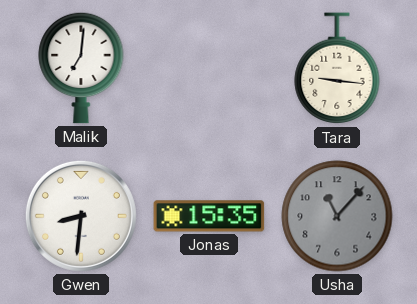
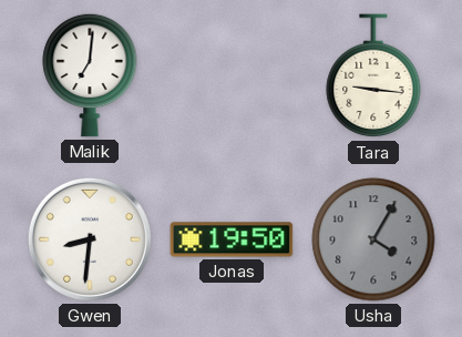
Jonas: 15:35 -> 19:50 (232, 239)
Usha: 11:07 -> 4:05 (373, 239)
